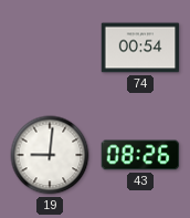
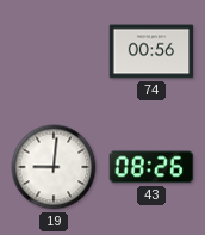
74: 00:54 -> 00:56 (151, 51)
